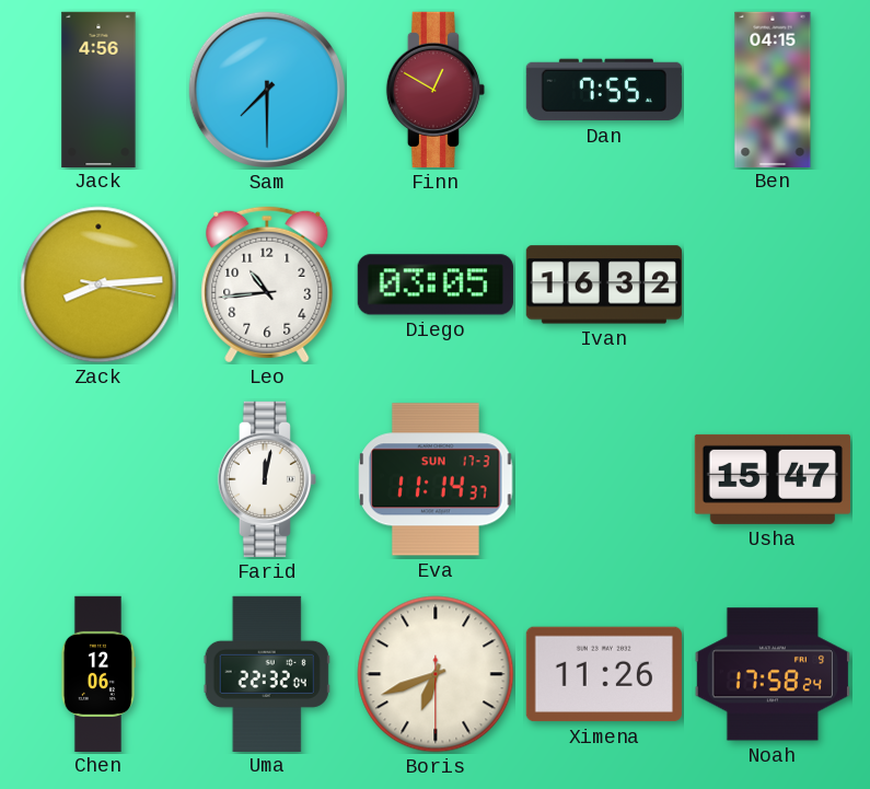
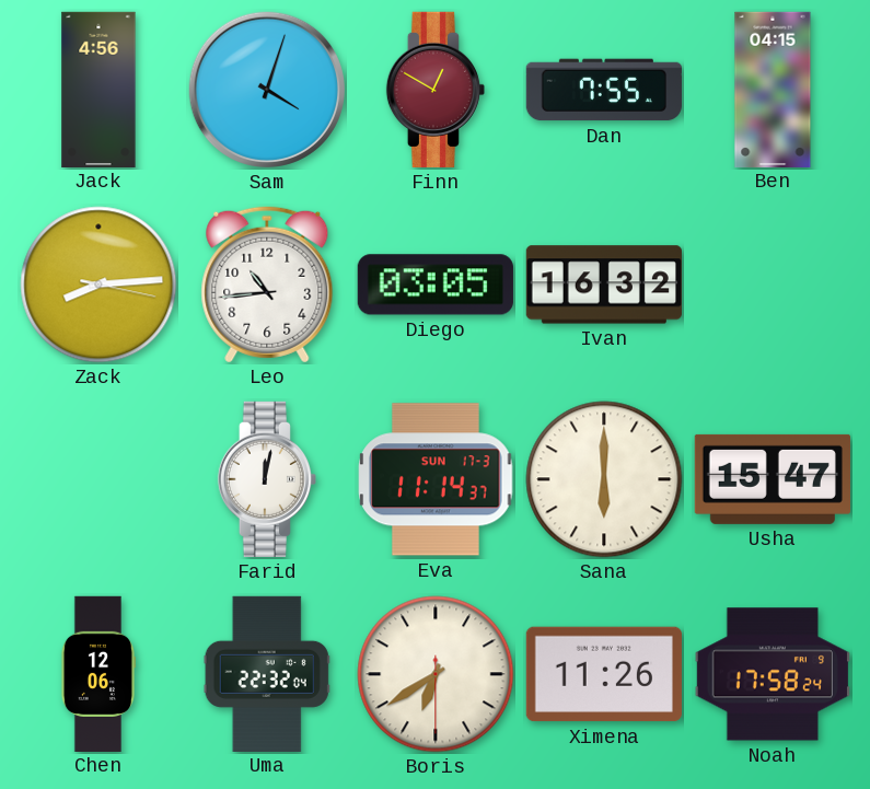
Sam: 7:30 -> 4:03 (267, 90)
Sana: none -> 6:00 (604, 479)
Boris: 6:41 -> 6:39 (436, 674)
